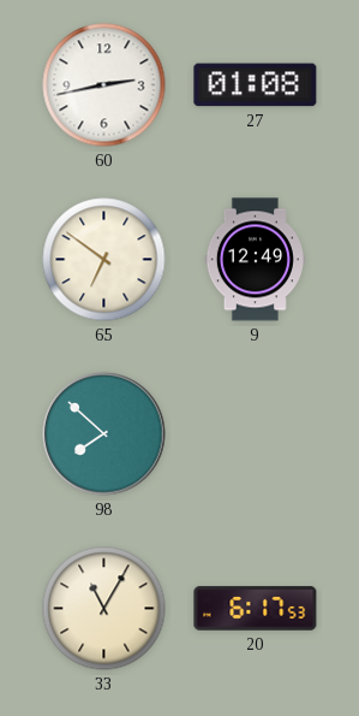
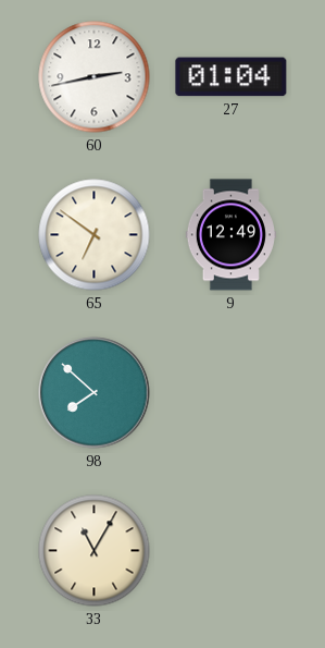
27: 01:08 -> 01:04 (232, 77)
20: 6:17 -> none (256, 609)
